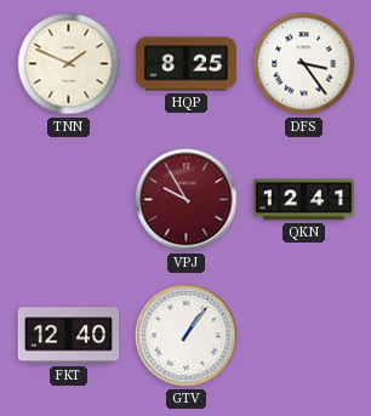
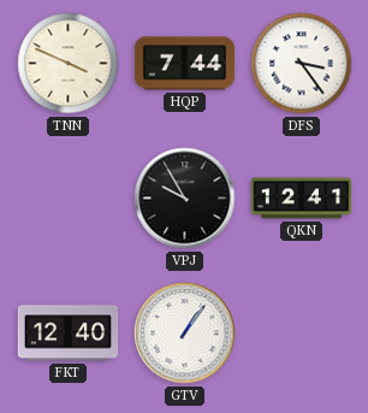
TNN: 1:49 -> 3:49 (69, 64)
HQP: 8:25 -> 7:44 (185, 64)
VPJ dial: burgundy -> black (185, 199)
